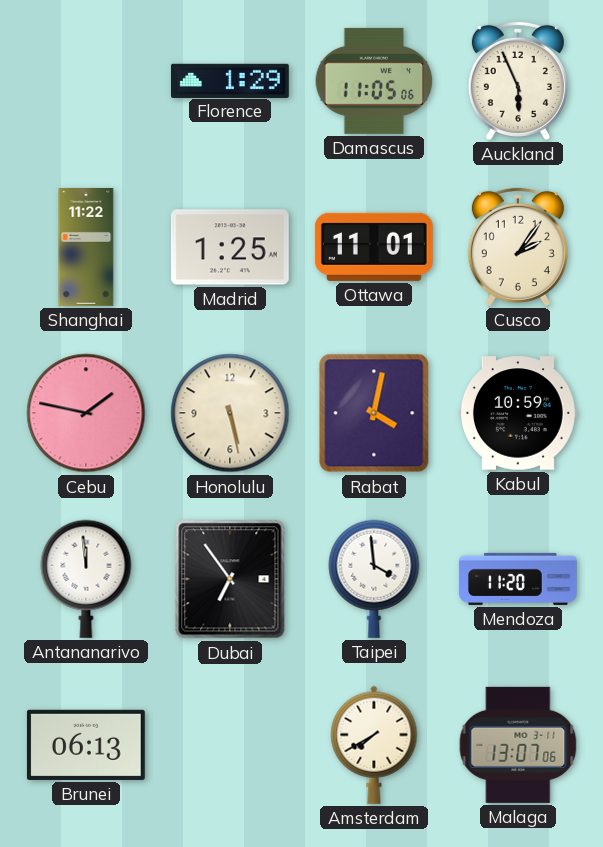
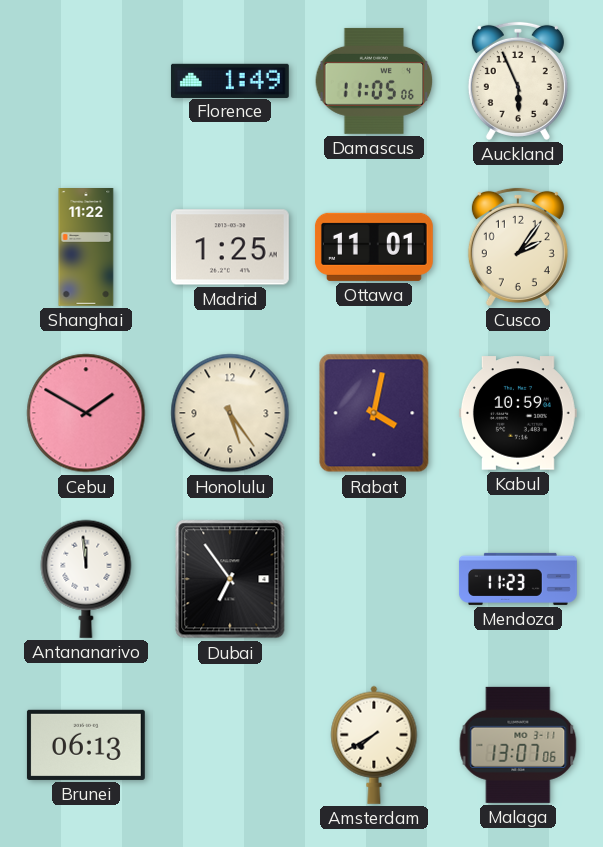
Florence: 1:29 -> 1:49 (230, 80)
Cebu: 1:47 -> 1:50 (86, 413)
Honolulu: 5:28 -> 5:24 (230, 413)
Taipei: 3:59 -> none (374, 579)
Mendoza: 11:20 -> 11:23 (518, 579)
